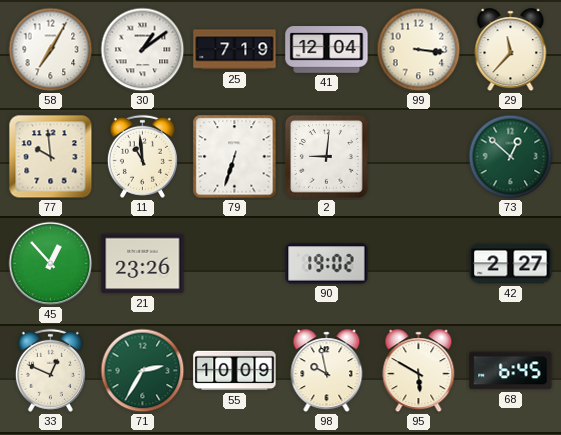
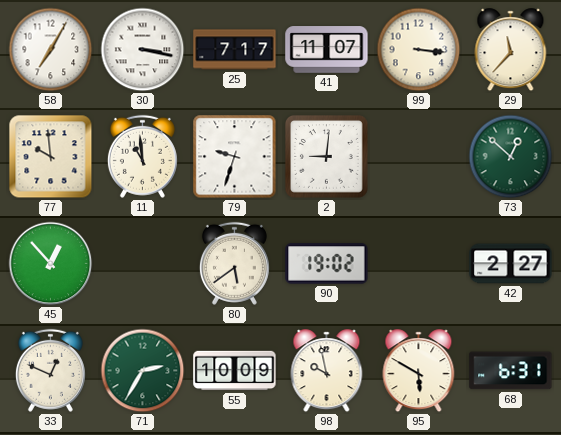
30: 1:09 -> 3:17 (143, 50)
25: 7:19 -> 7:17 (235, 50)
41: 12:04 -> 11:07 (327, 50)
79: 6:33 -> 9:33 (235, 157)
21: 23:26 -> none (143, 264)
80: none -> 5:39 (234, 263)
68: 6:45 -> 6:31 (511, 371)
